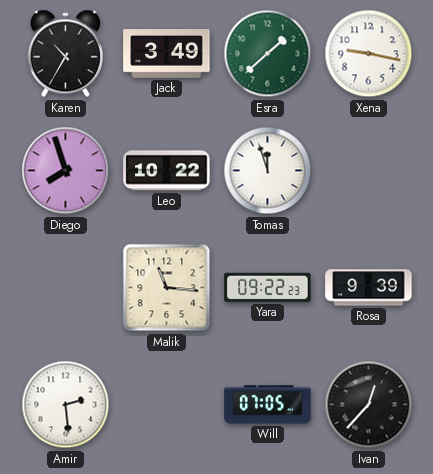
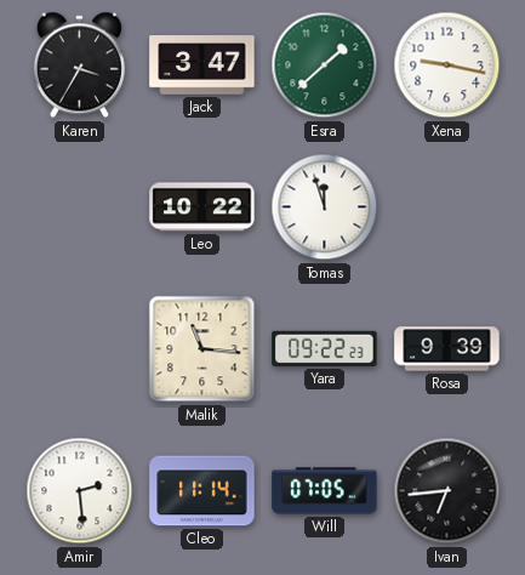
Karen: 10:35 -> 3:35 (79, 66)
Jack: 3:49 -> 3:47 (202, 66)
Diego: 7:57 -> none (66, 171)
Cleo: none -> 11:14 (202, 491)
Ivan: 12:37 -> 6:44 (447, 491)
